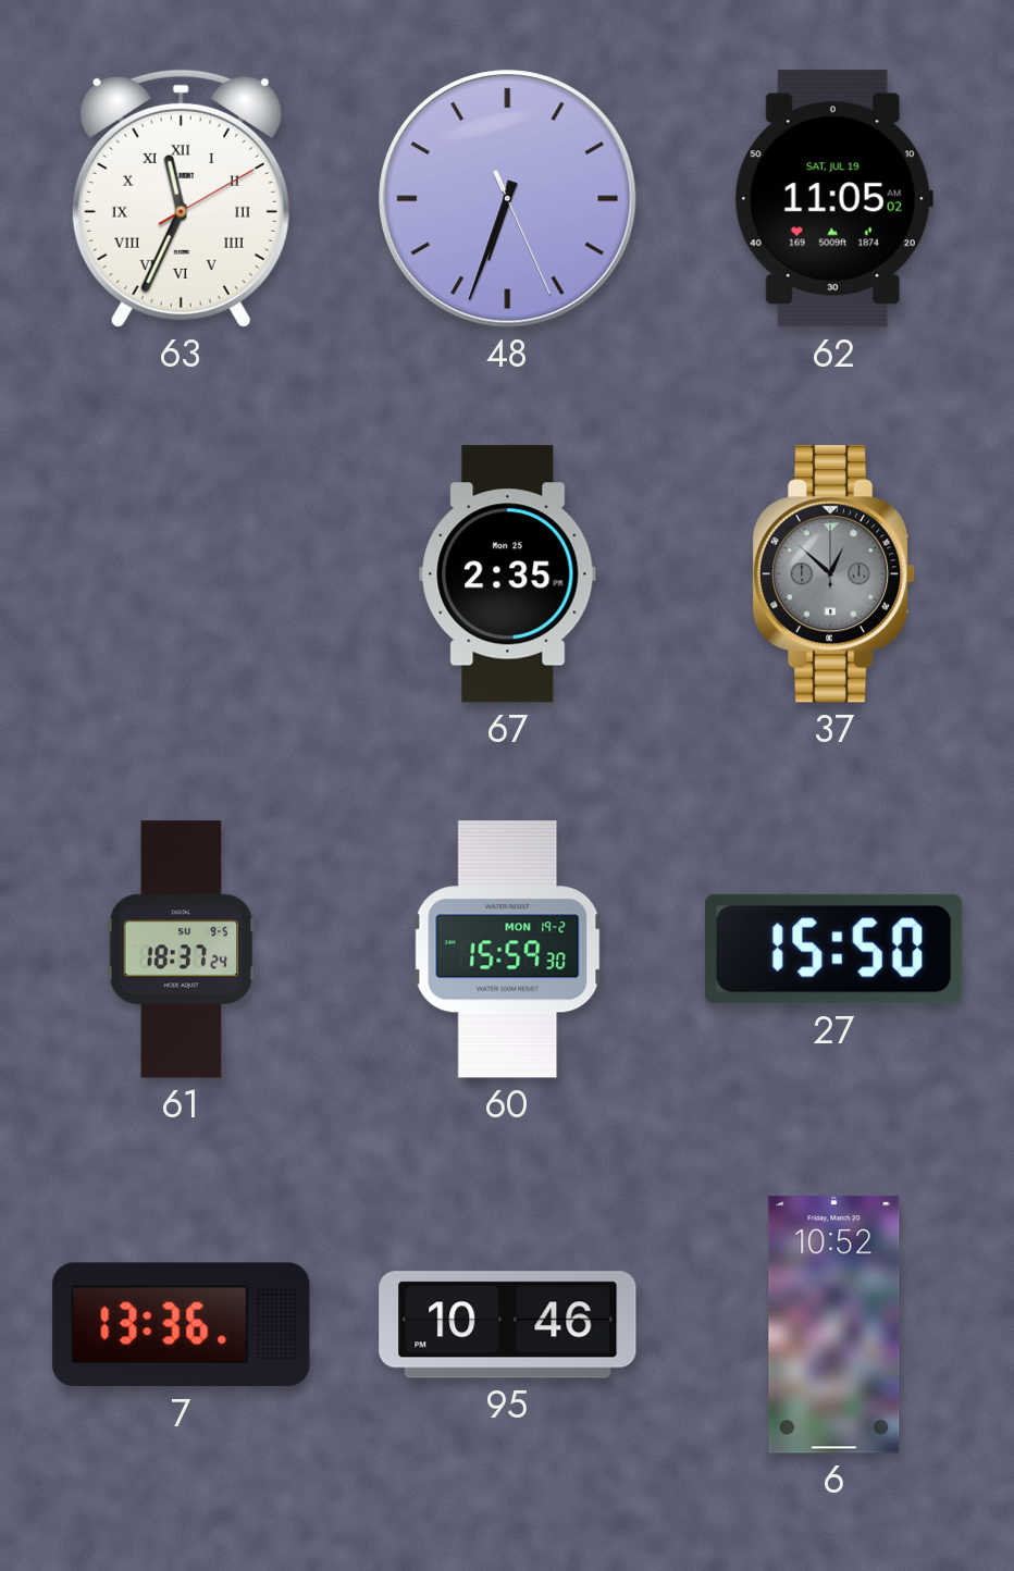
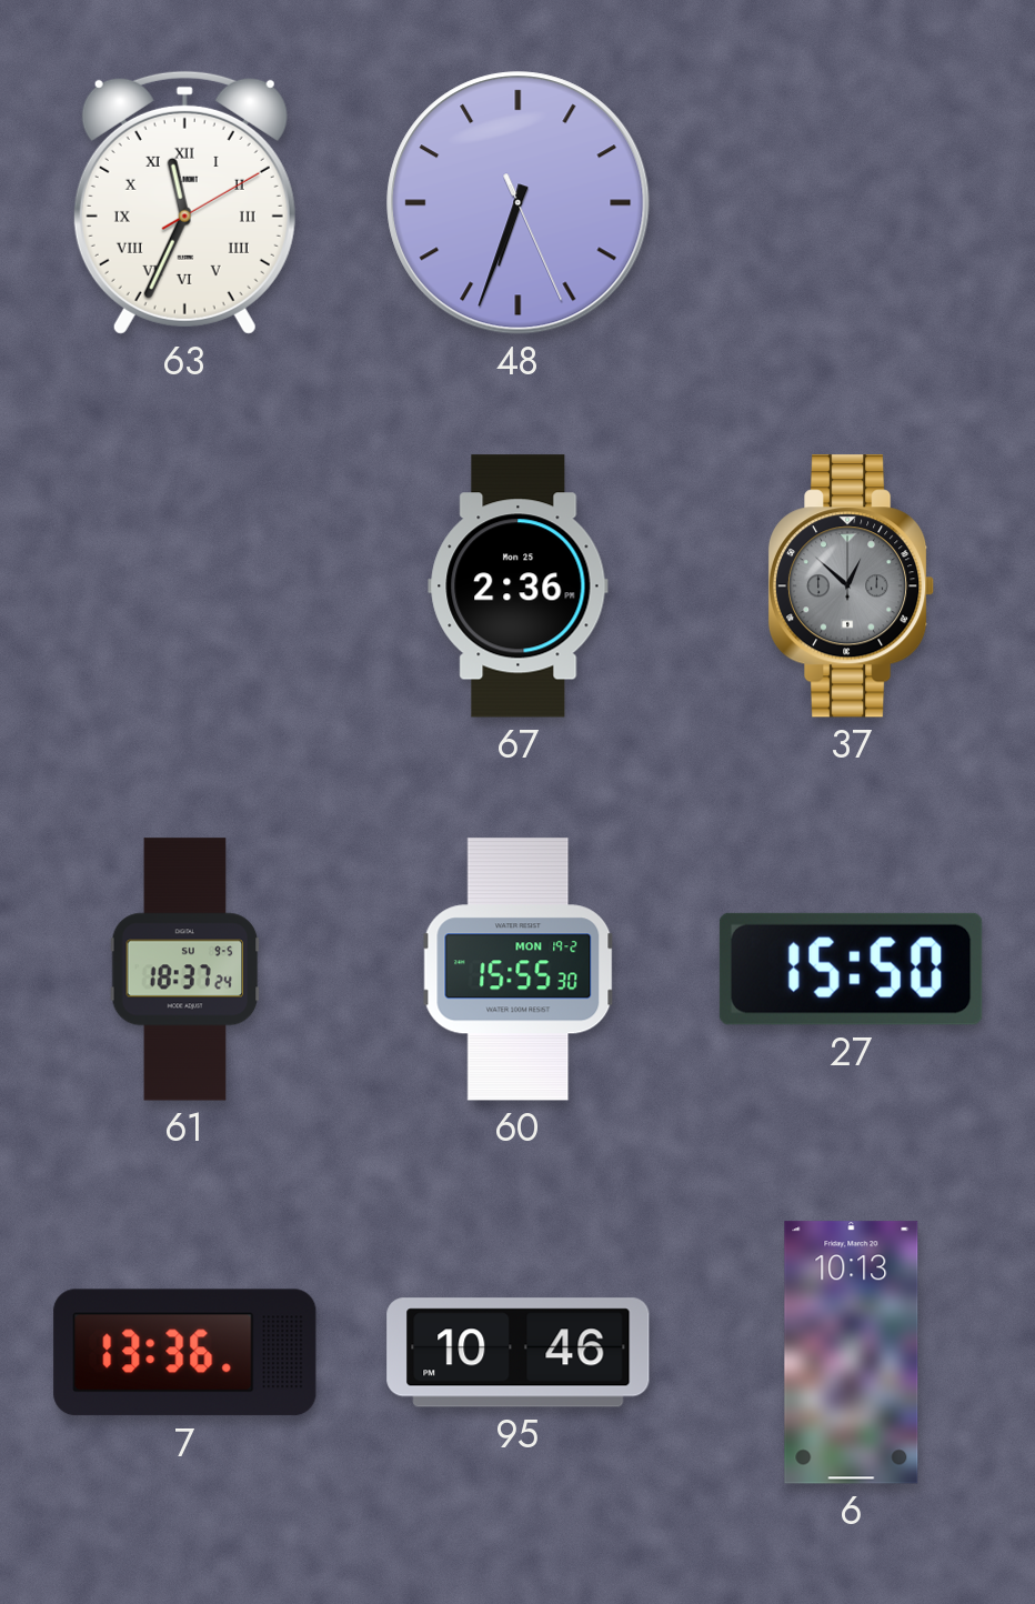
62: 11:05 -> none (833, 199)
67: 2:35 -> 2:36 (519, 587)
60: 15:59 -> 15:55 (519, 970)
6: 10:52 -> 10:13 (852, 1353)
